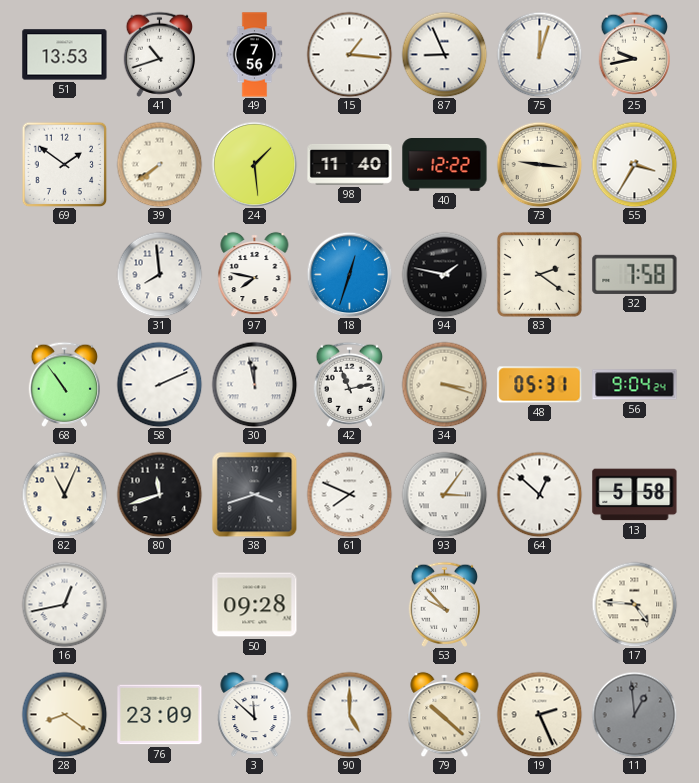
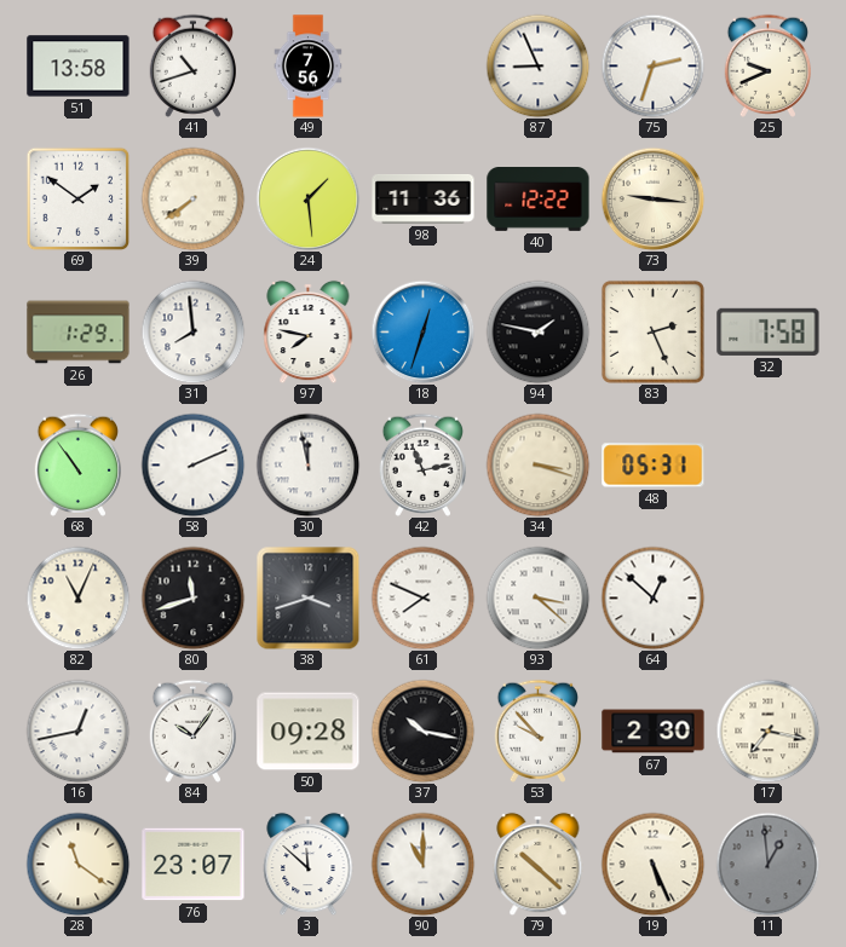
51: 13:53 -> 13:58 (79, 67)
15: 1:16 -> none (349, 54)
75: 12:03 -> 2:33 (652, 65)
25: 9:43 -> 9:41 (767, 65)
98: 11:40 -> 11:36 (424, 200)
55: 3:35 -> none (634, 164)
26: none -> 1:29 (79, 333)
83: 2:21 -> 2:26 (652, 331)
56: 9:04 -> none (635, 385)
93: 3:06 -> 3:22 (537, 597)
13: 5:58 -> none (635, 495)
84: none -> 10:06 (192, 731)
37: none -> 10:17 (422, 731)
67: none -> 2:30 (654, 732)
17: 4:46 -> 7:17 (767, 731)
28: 8:21 -> 11:21 (77, 864)
76: 23:09 -> 23:07 (194, 865)
90: 5:00 -> 11:00 (422, 864)
19: 2:26 -> 5:26 (652, 864)
